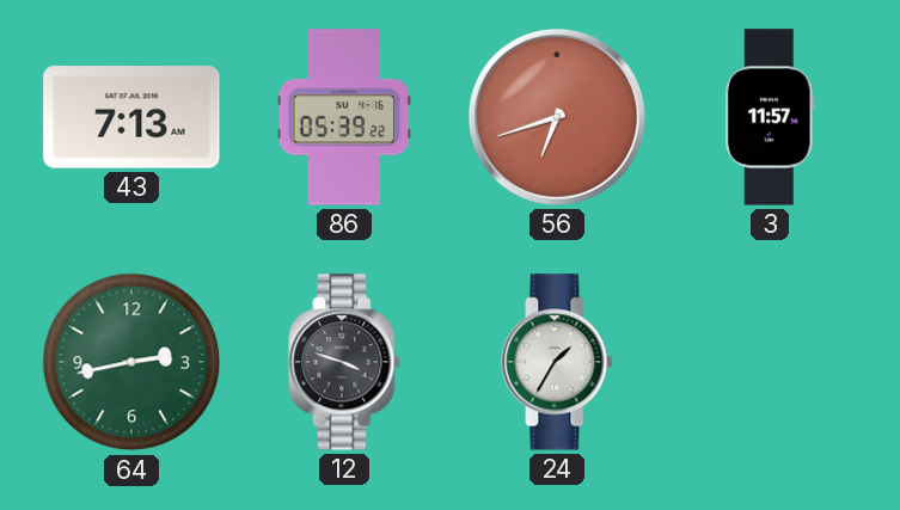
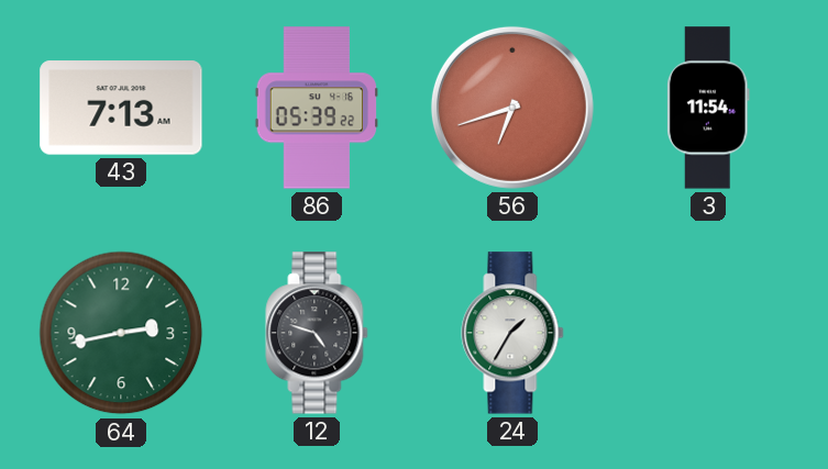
3: 11:57 -> 11:54 (709, 108)
12: 3:48 -> 4:48 (317, 333)
